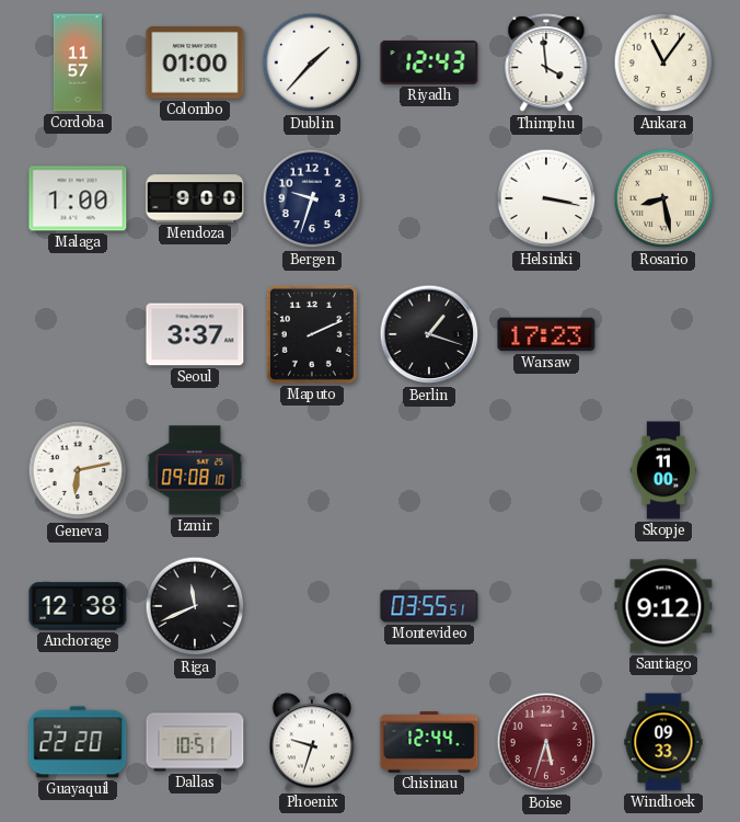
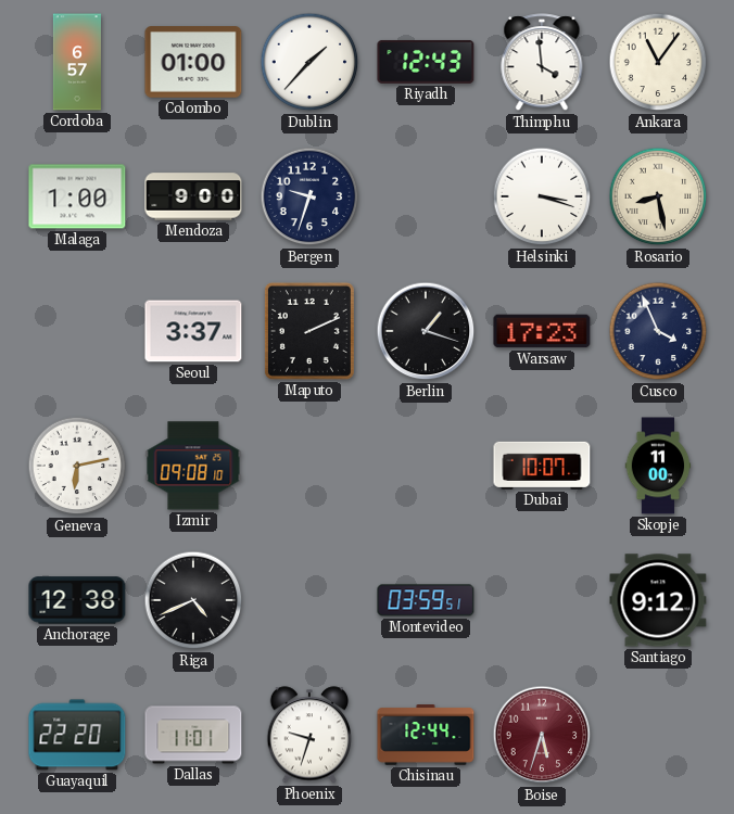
Cordoba: 11:57 -> 6:57 (77, 62)
Helsinki: 3:17 -> 3:18 (542, 196)
Cusco: none -> 3:56 (658, 331)
Dubai: none -> 10:07 (542, 466)
Riga: 11:41 -> 4:41 (193, 600)
Montevideo: 03:55 -> 03:59 (426, 600)
Dallas: 10:51 -> 11:01 (193, 735)
Windhoek: 09:33 -> none (663, 742)
